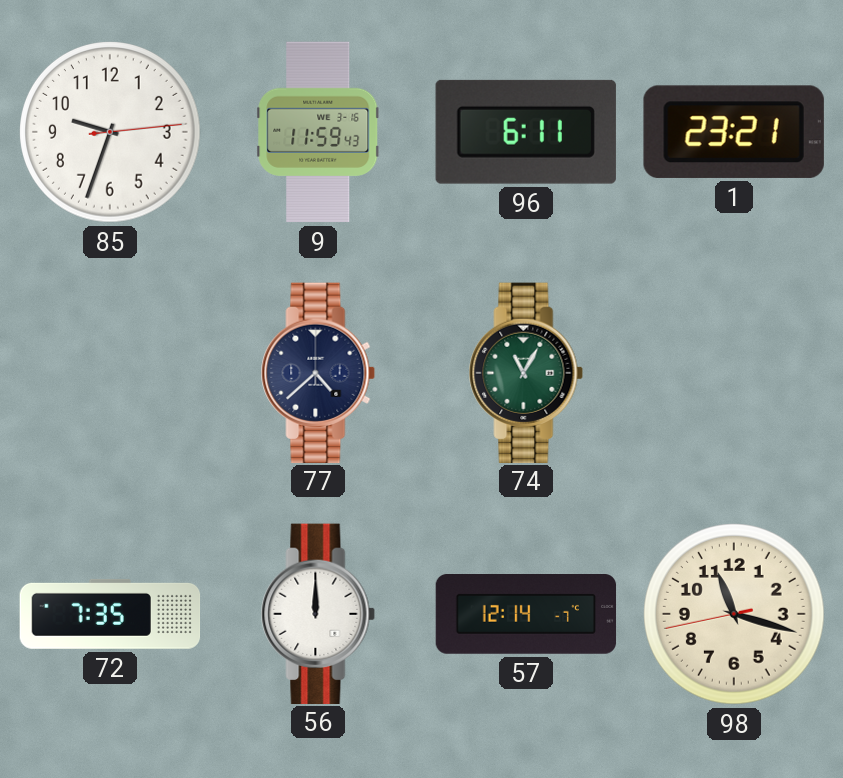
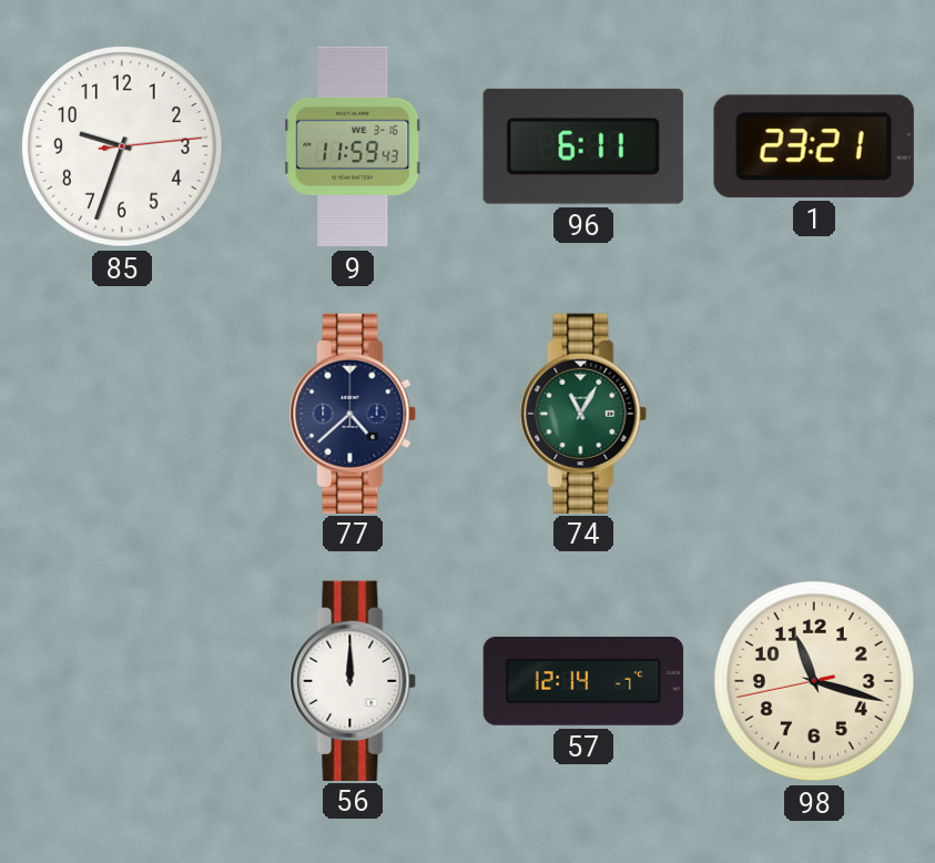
72: 7:35 -> none (110, 614)
